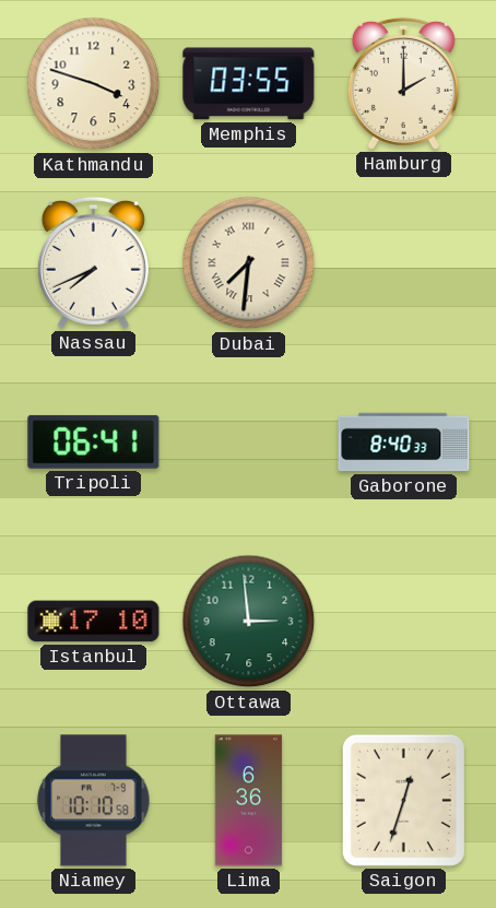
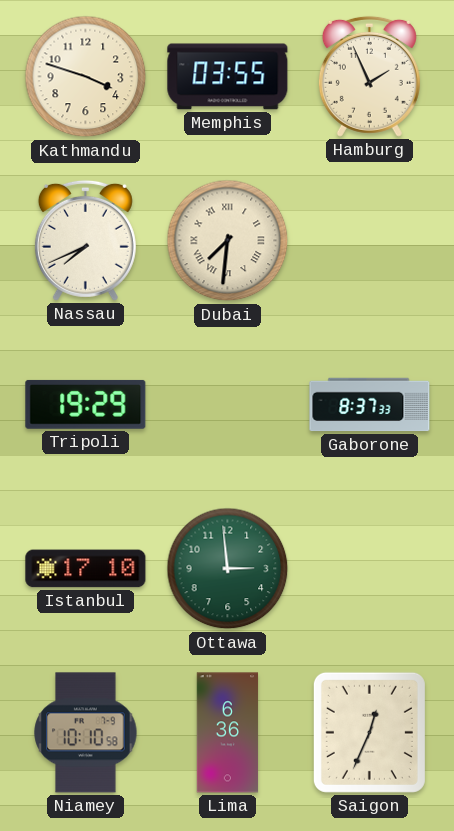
Hamburg: 2:00 -> 1:56 (369, 76)
Tripoli: 06:41 -> 19:29 (86, 404)
Gaborone: 8:40 -> 8:37 (370, 405)
Saigon: 12:33 -> 12:34 (369, 732)
